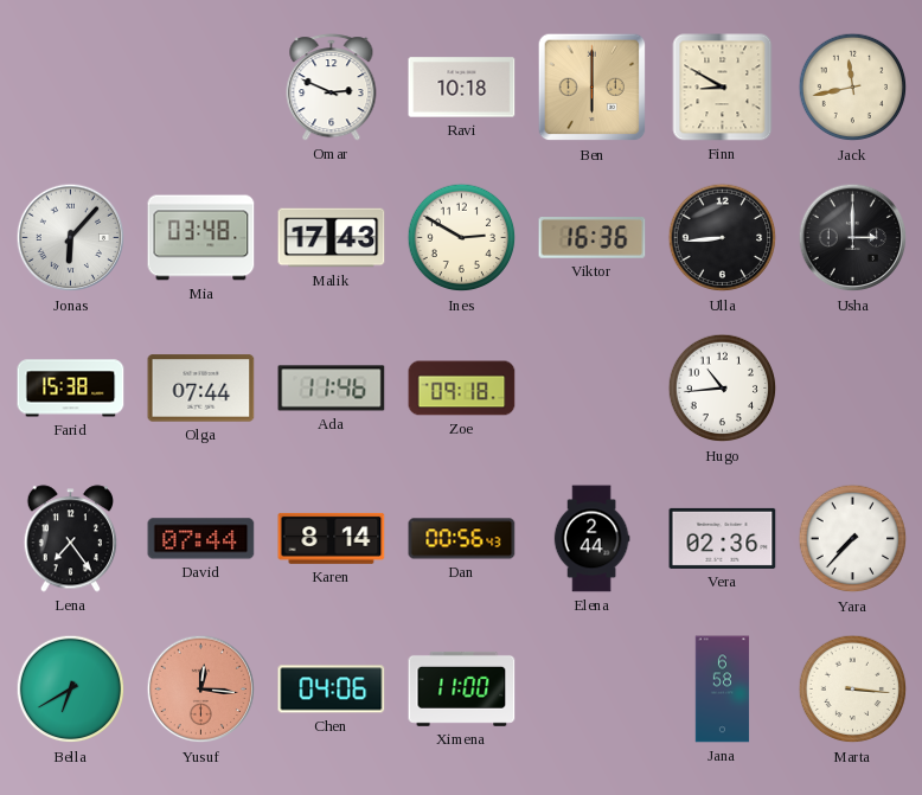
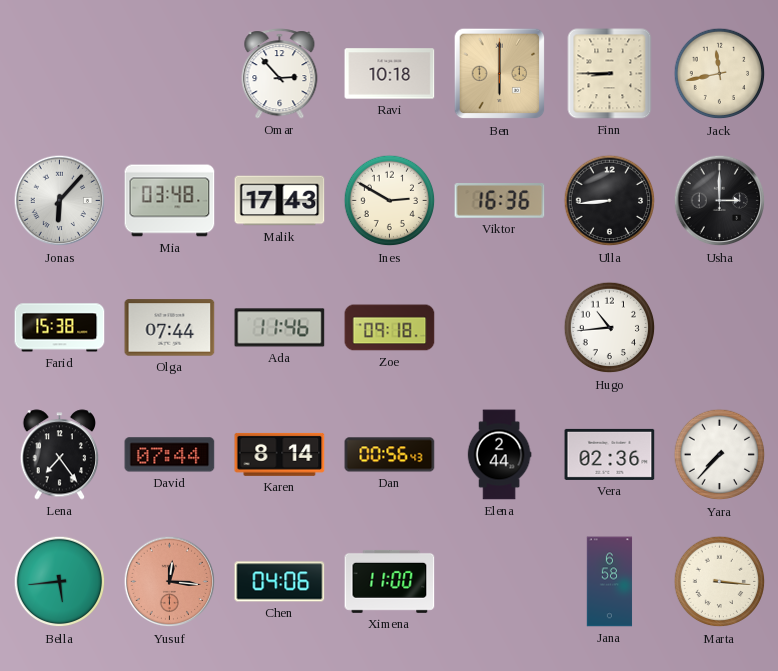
Omar: 2:49 -> 2:53 (280, 74)
Finn: 8:50 -> 8:45 (610, 74)
Bella: 6:40 -> 5:44 (60, 582)
